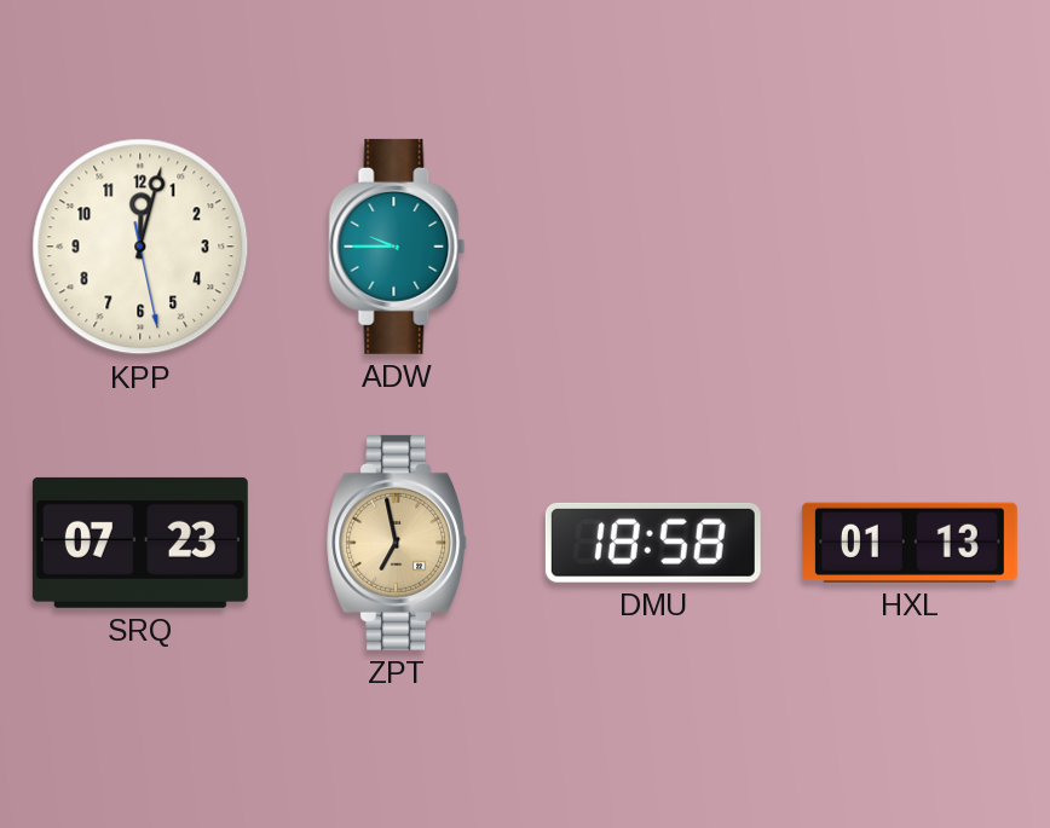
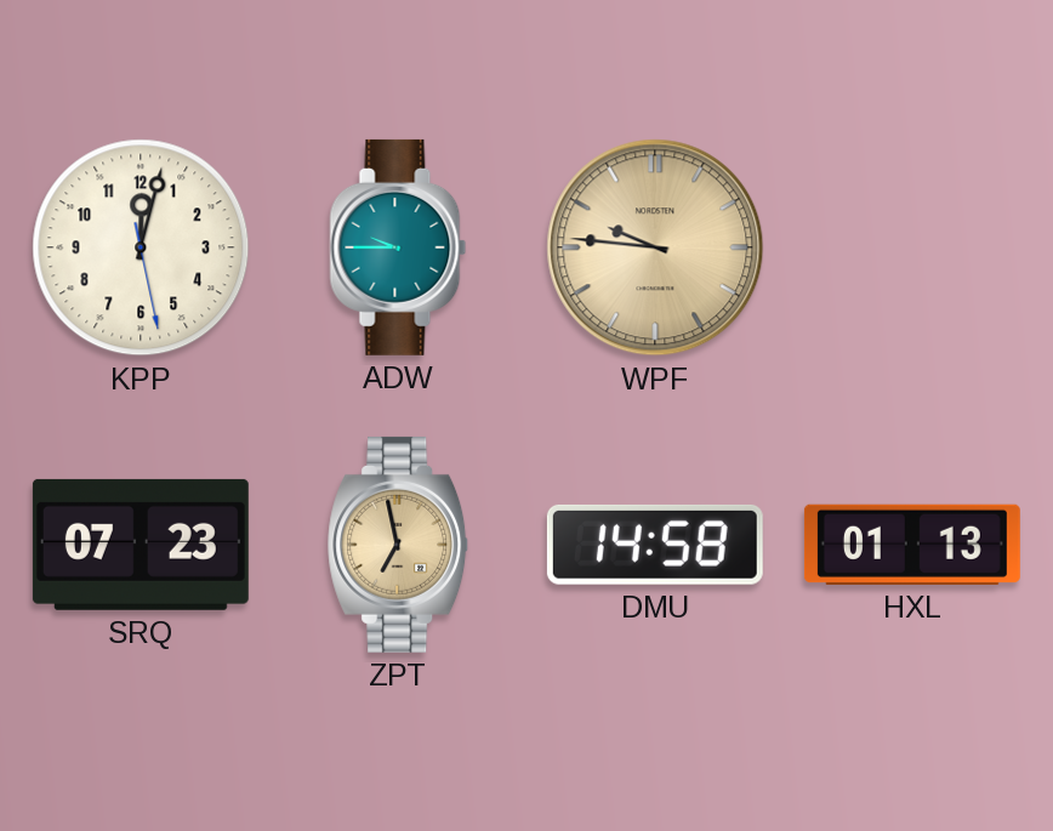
WPF: none -> 9:46 (655, 247)
DMU: 18:58 -> 14:58 (655, 545)
